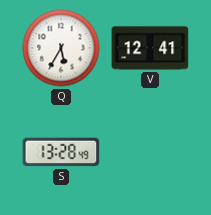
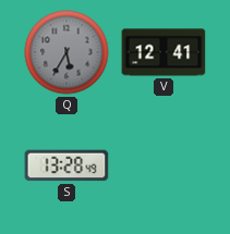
Q dial: white -> grey (66, 52)
